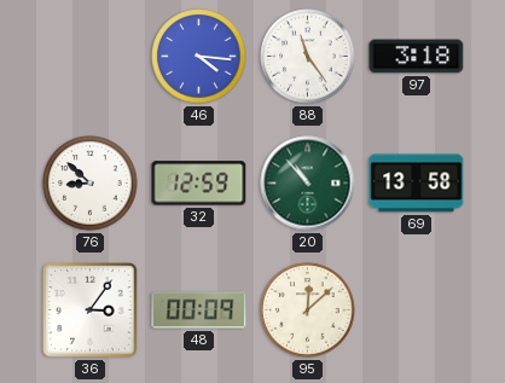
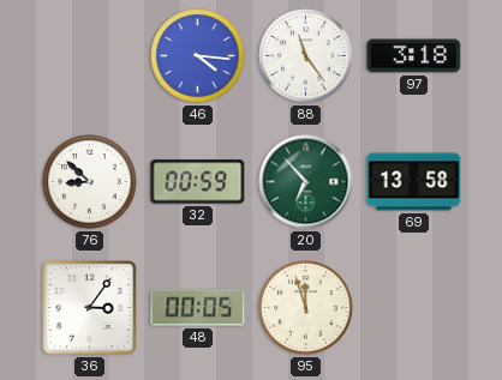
32: 12:59 -> 00:59 (198, 182)
20: 10:53 -> 6:53 (306, 182)
48: 00:09 -> 00:05 (198, 308)
95: 12:08 -> 11:57 (306, 308)
